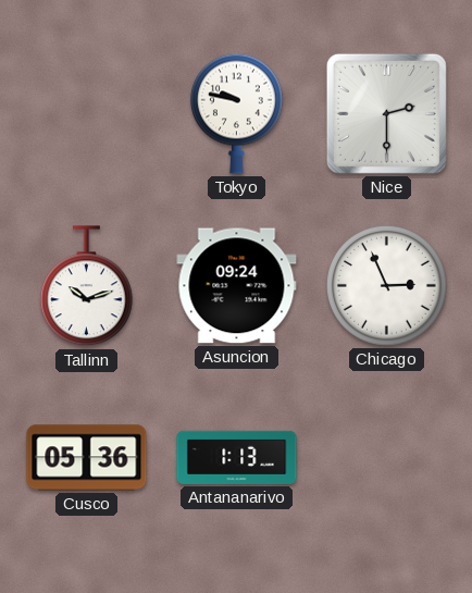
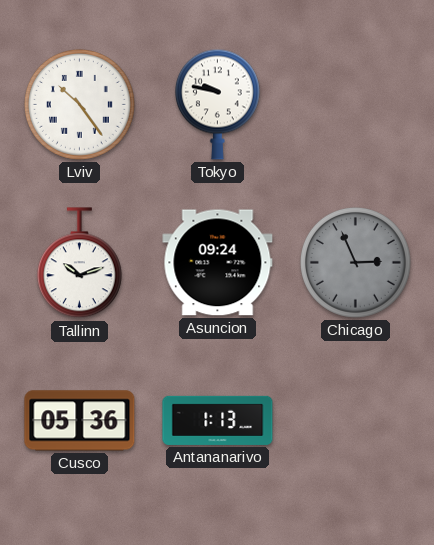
Lviv: none -> 10:24 (79, 104)
Nice: 2:30 -> none (386, 113)
Chicago dial: white -> grey (355, 262)
